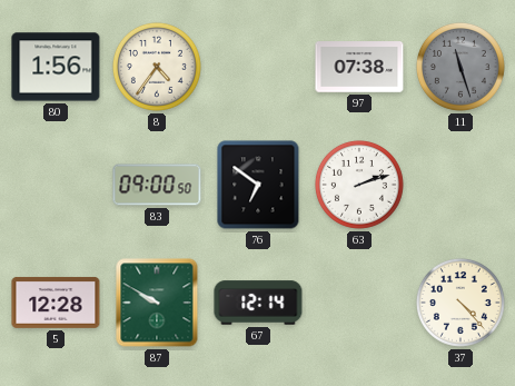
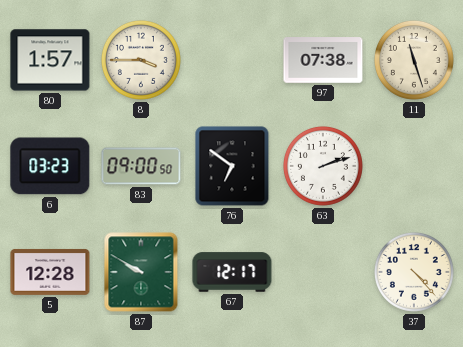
80: 1:56 -> 1:57 (50, 60)
8: 4:36 -> 3:45 (141, 60)
11 dial: grey -> cream (414, 60)
6: none -> 03:23 (50, 166)
67: 12:14 -> 12:17 (232, 272)
